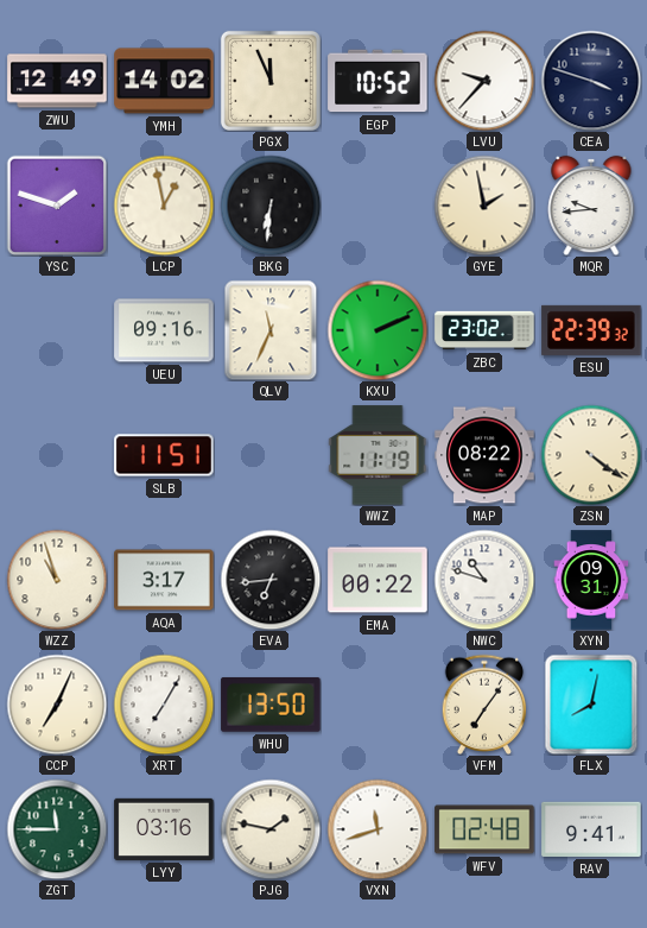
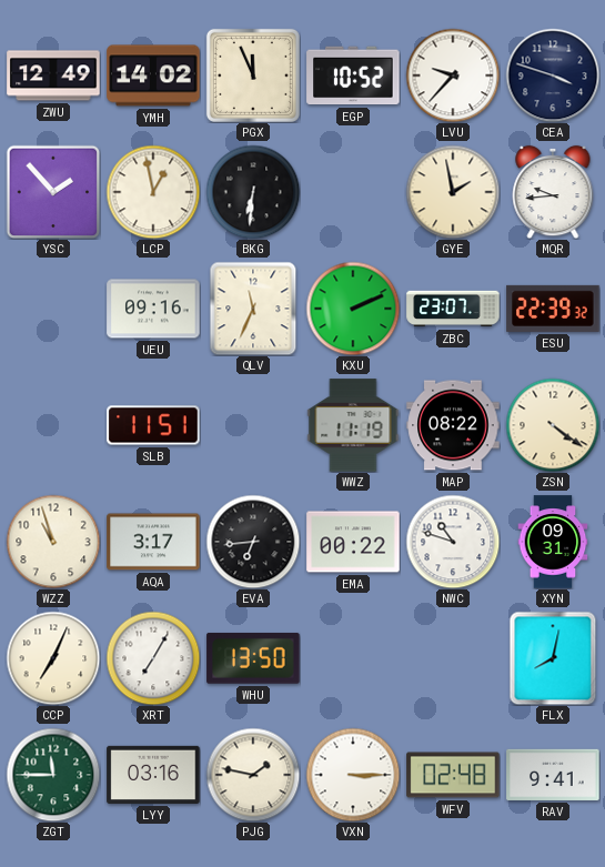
YSC: 1:48 -> 1:53 (53, 192)
ZBC: 23:02 -> 23:07 (453, 309)
VFM: 7:06 -> none (484, 703)
VXN: 11:42 -> 3:15 (353, 775)
